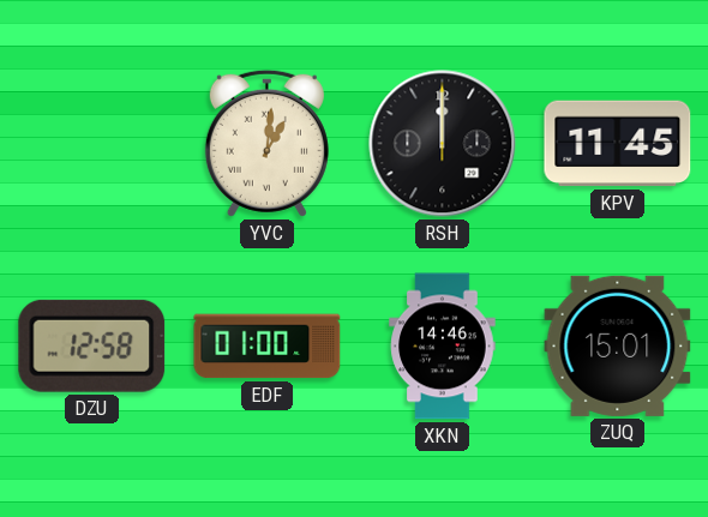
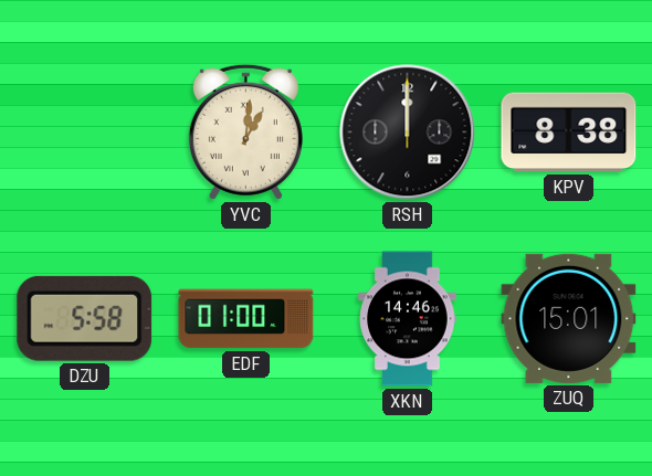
KPV: 11:45 -> 8:38 (569, 133)
DZU: 12:58 -> 5:58 (85, 318)
